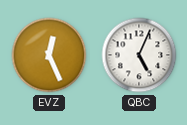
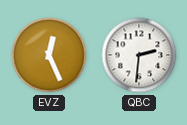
QBC: 5:04 -> 2:31 (139, 55)
